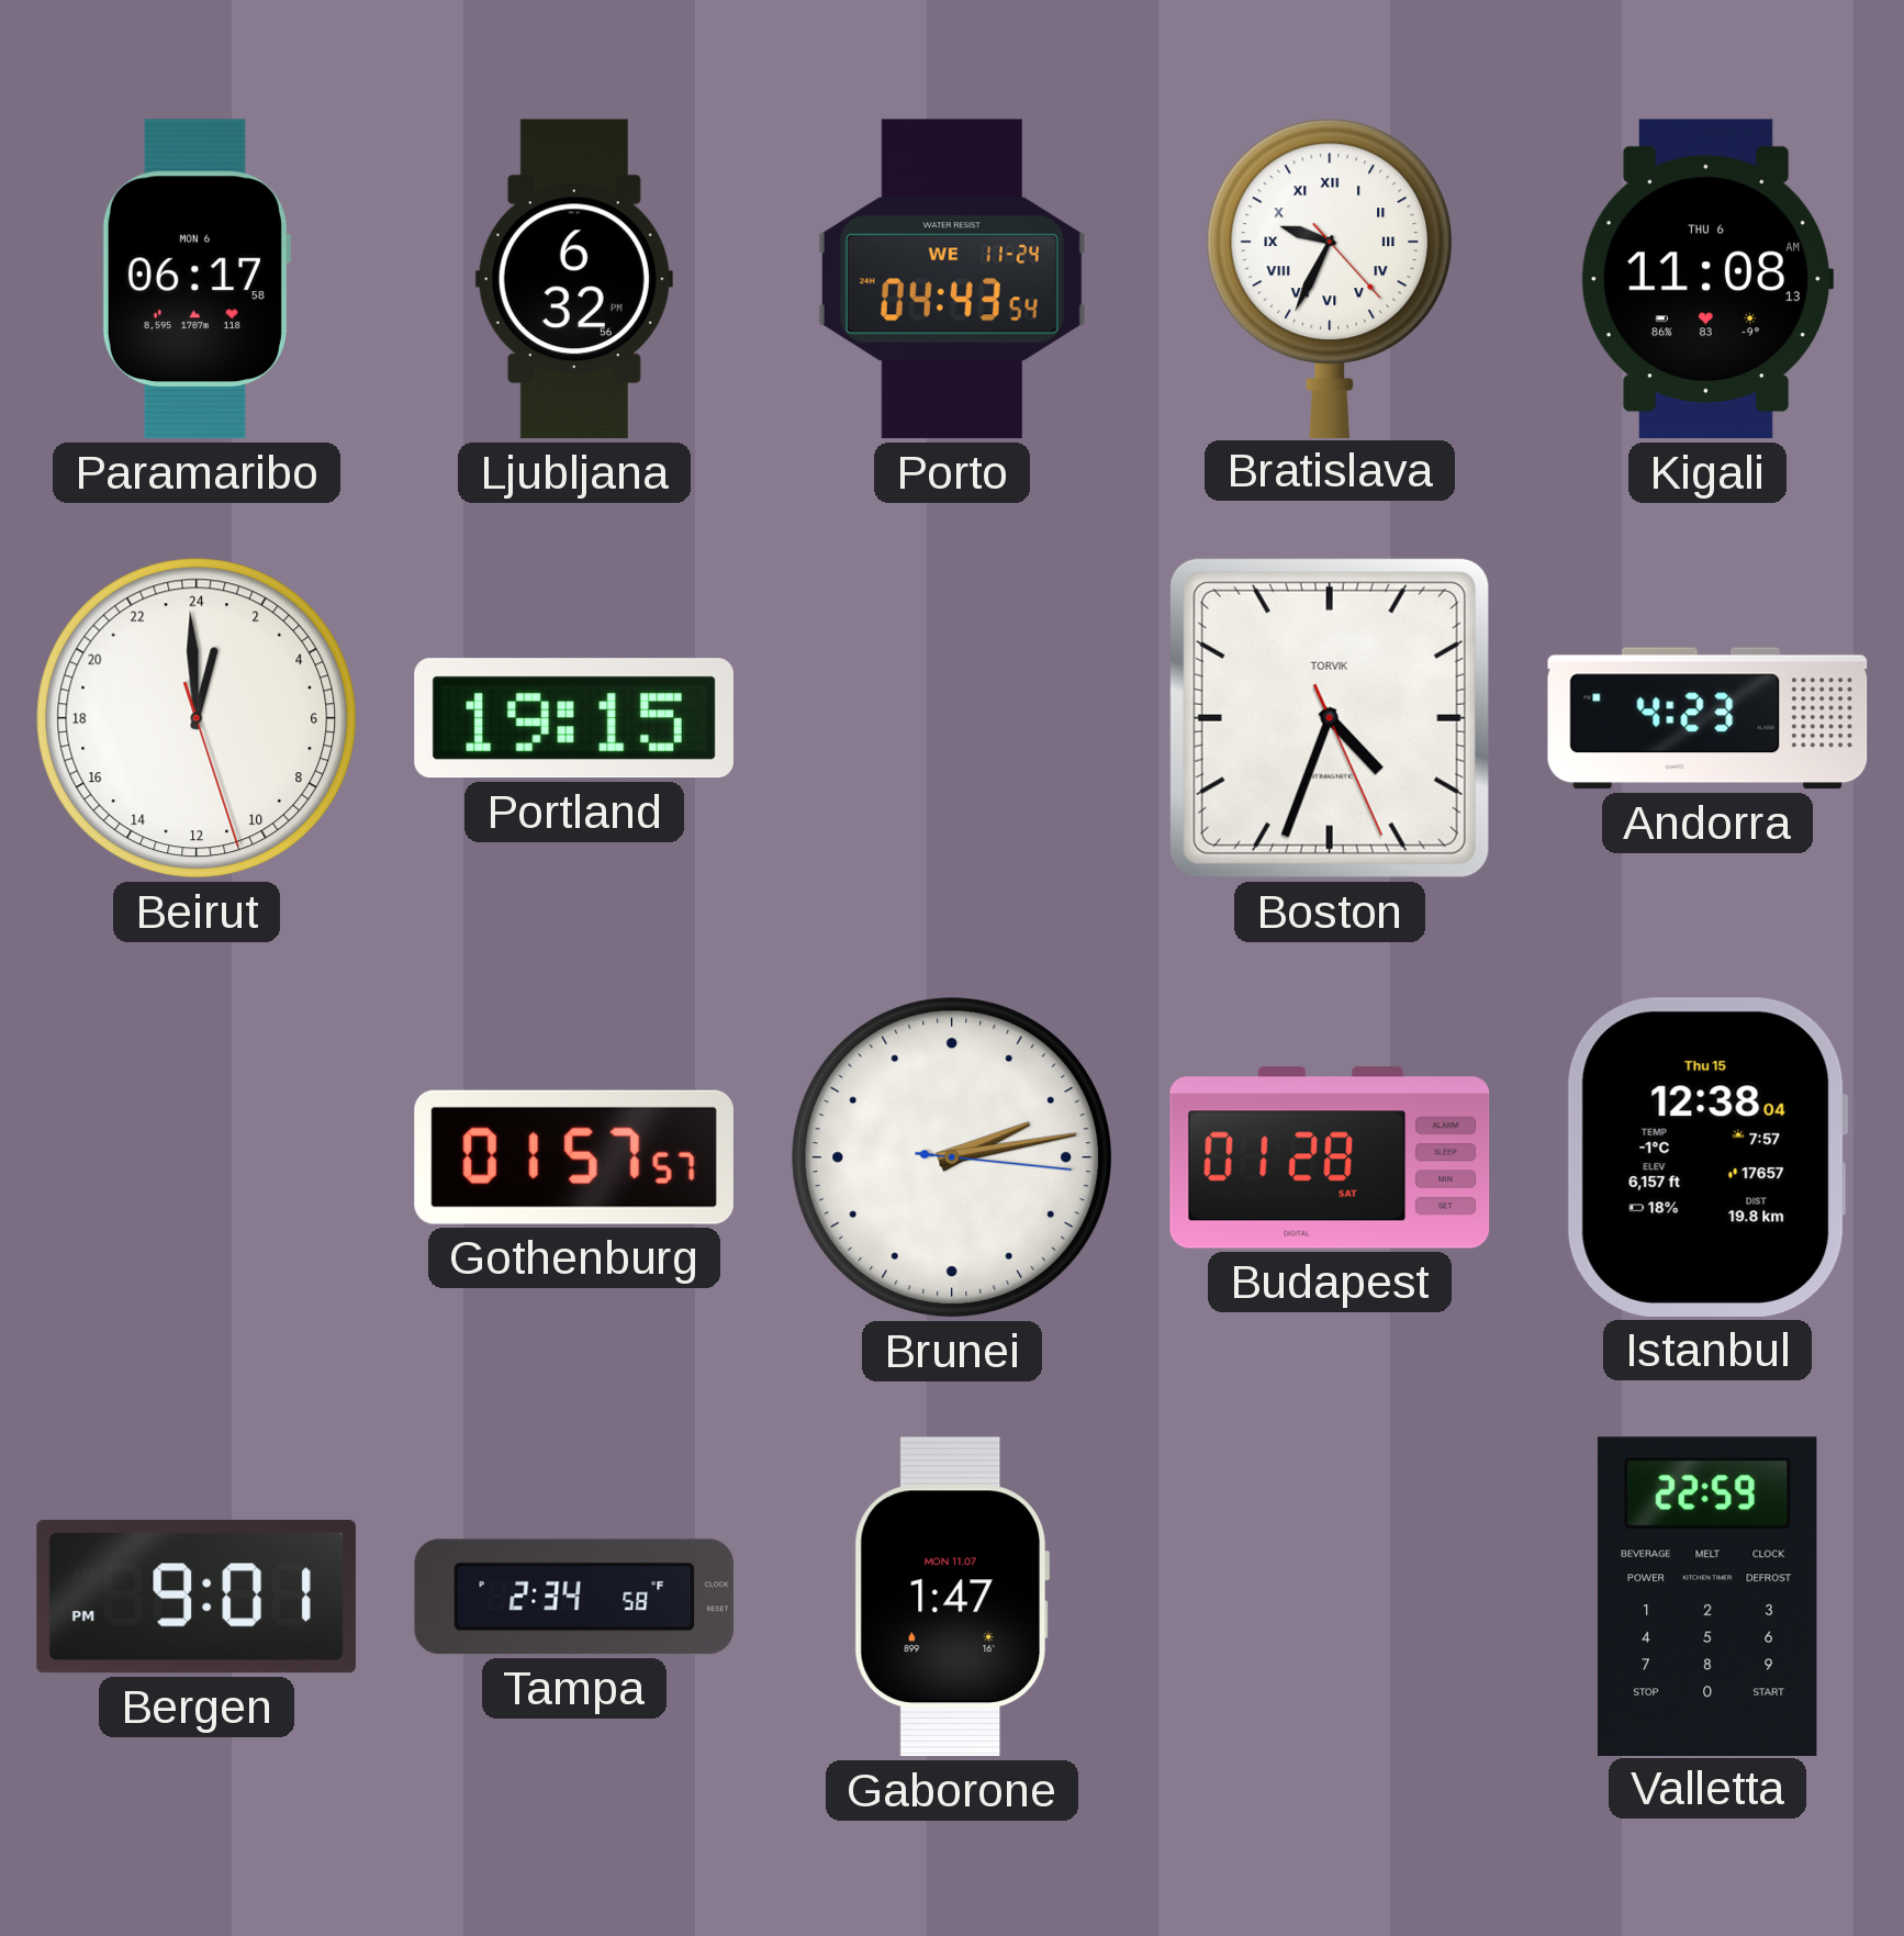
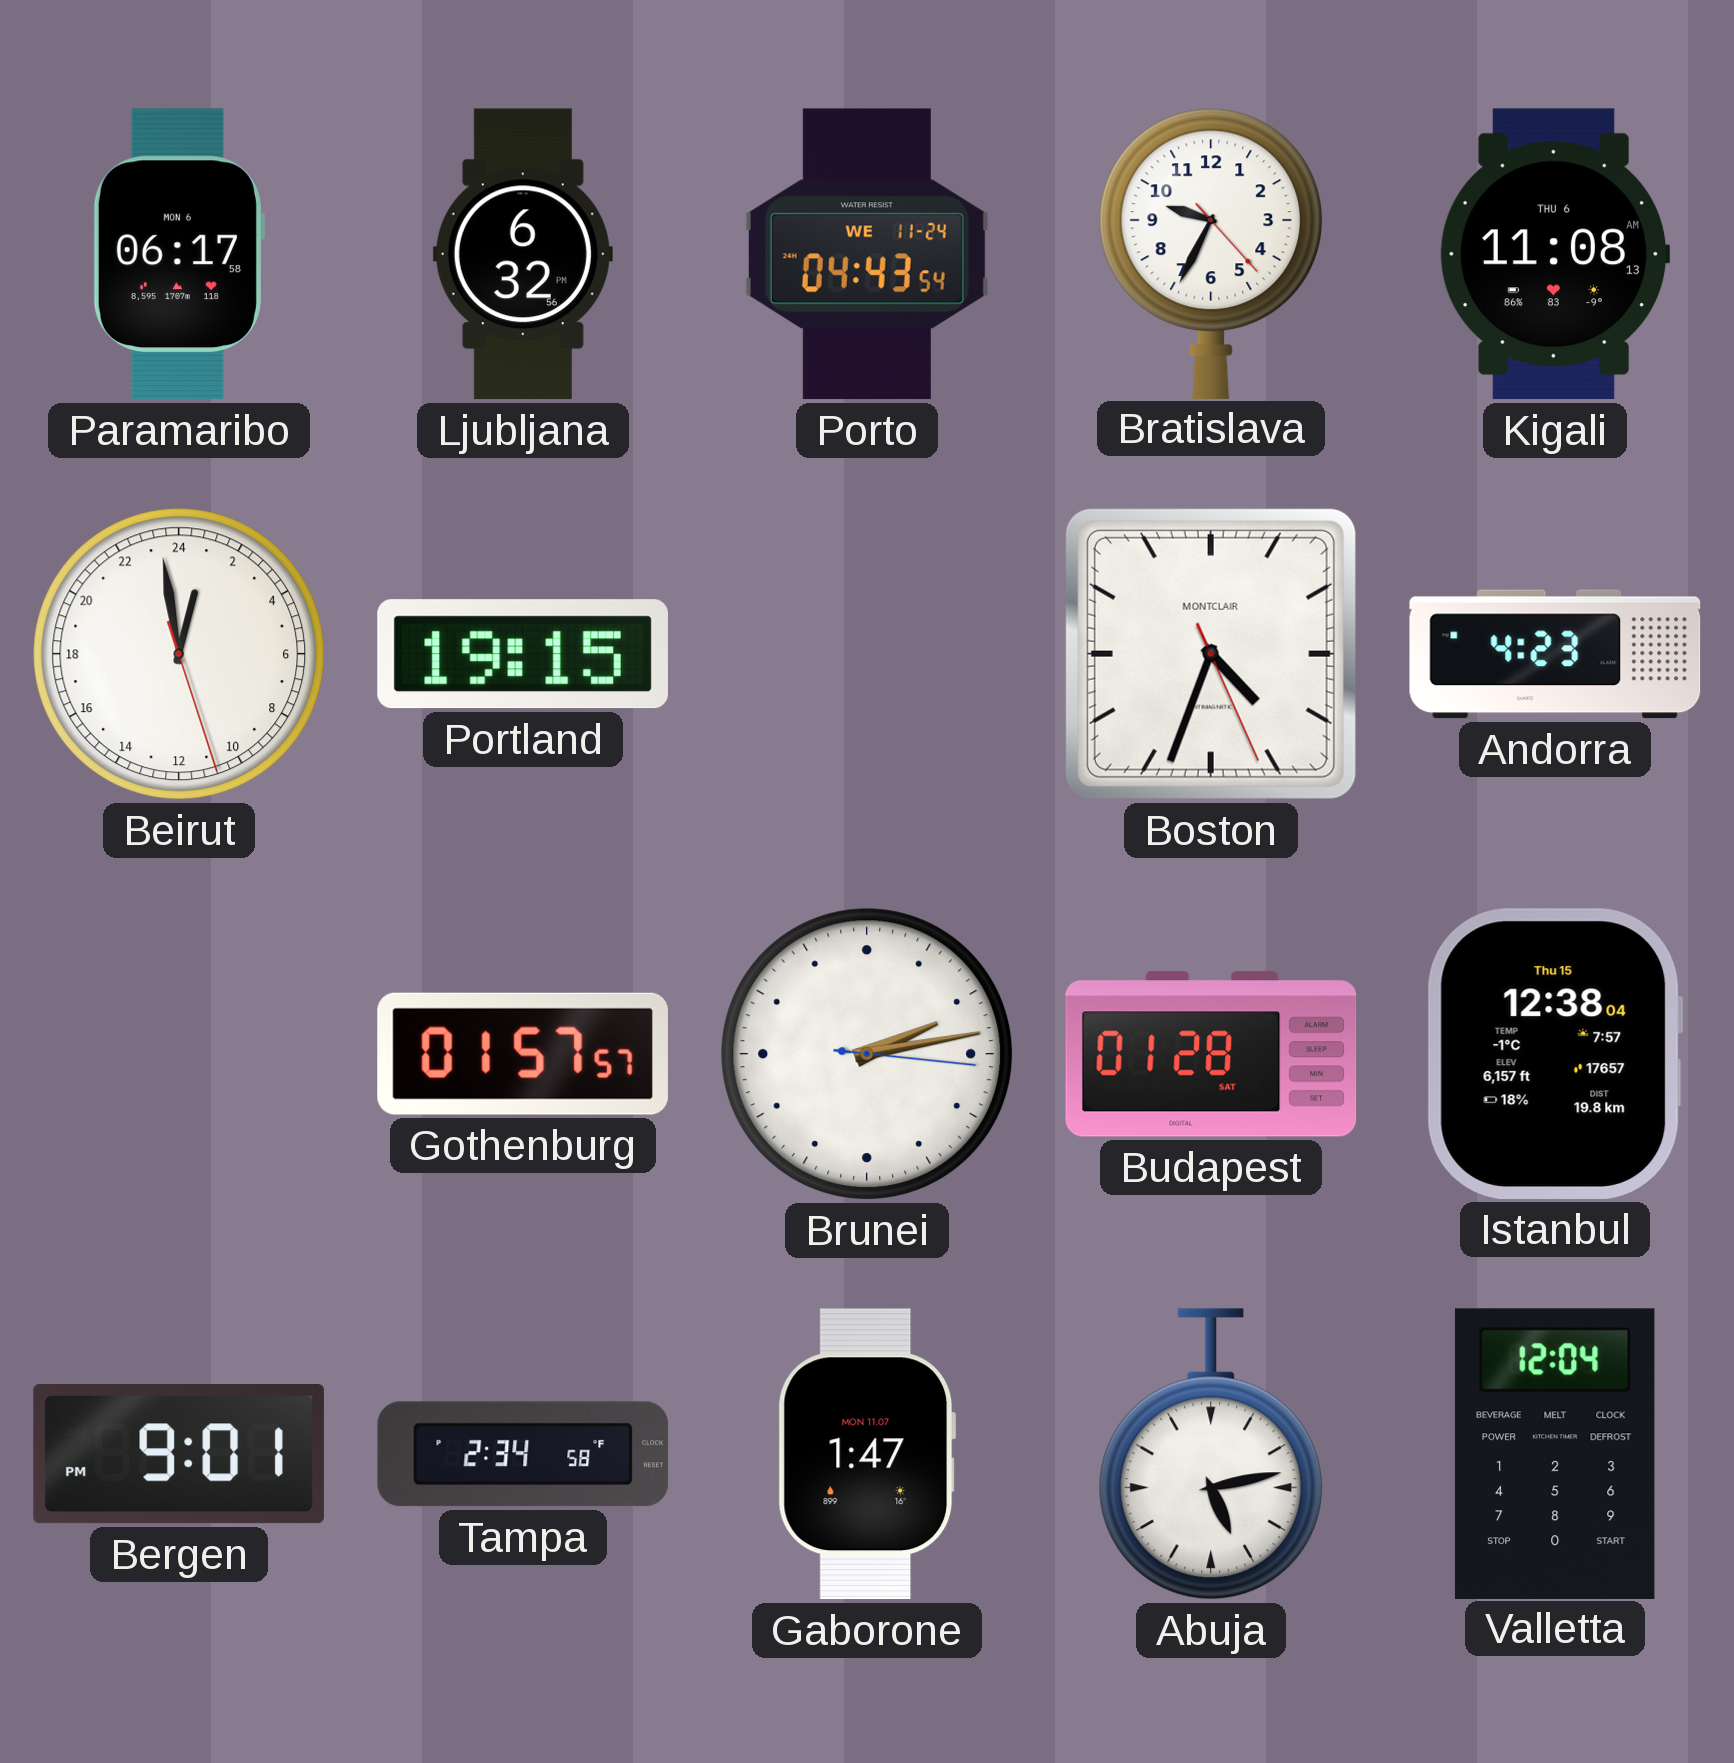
Bratislava numerals: Roman -> Arabic (1211, 253)
Beirut: 0:59 -> 0:58 (179, 654)
Boston brand: TORVIK -> MONTCLAIR (1211, 654)
Abuja: none -> 5:13 (1211, 1454)
Valletta: 22:59 -> 12:04 (1555, 1453)
